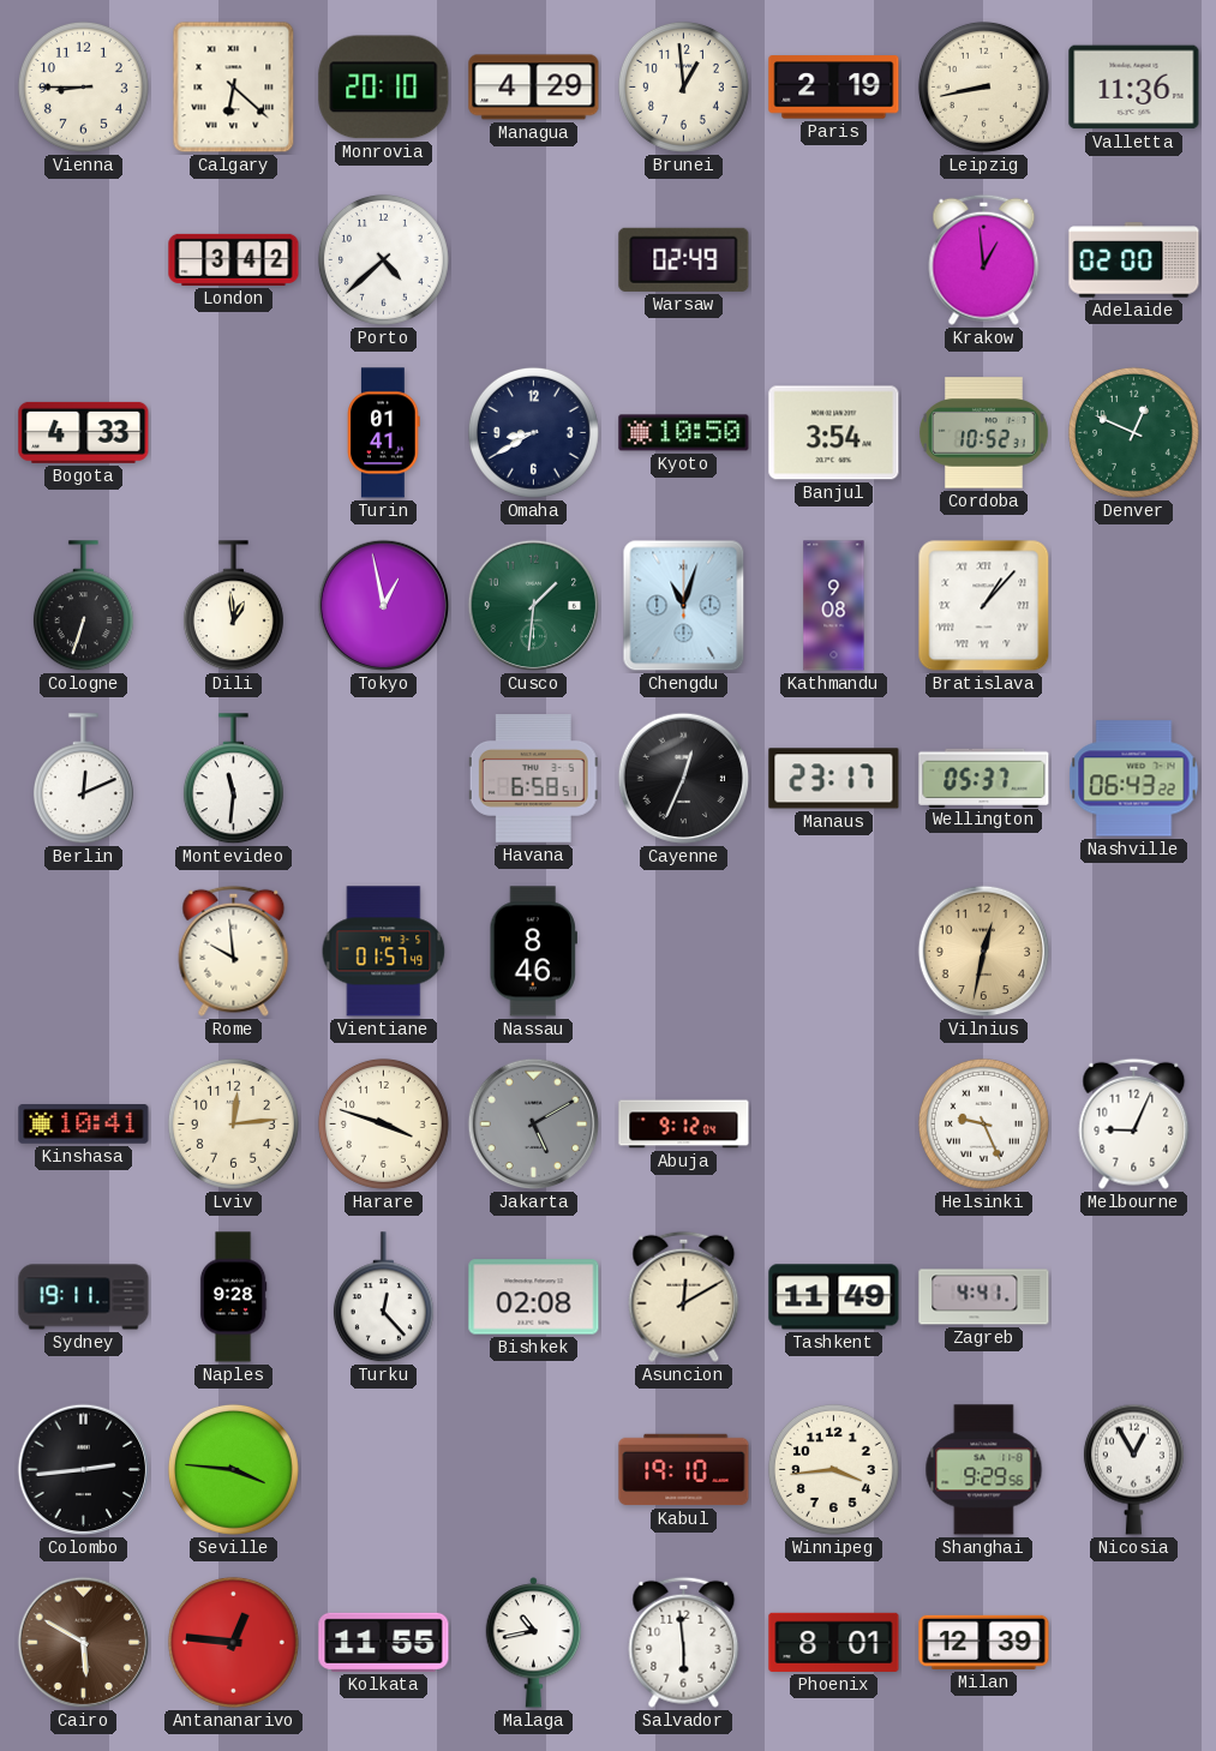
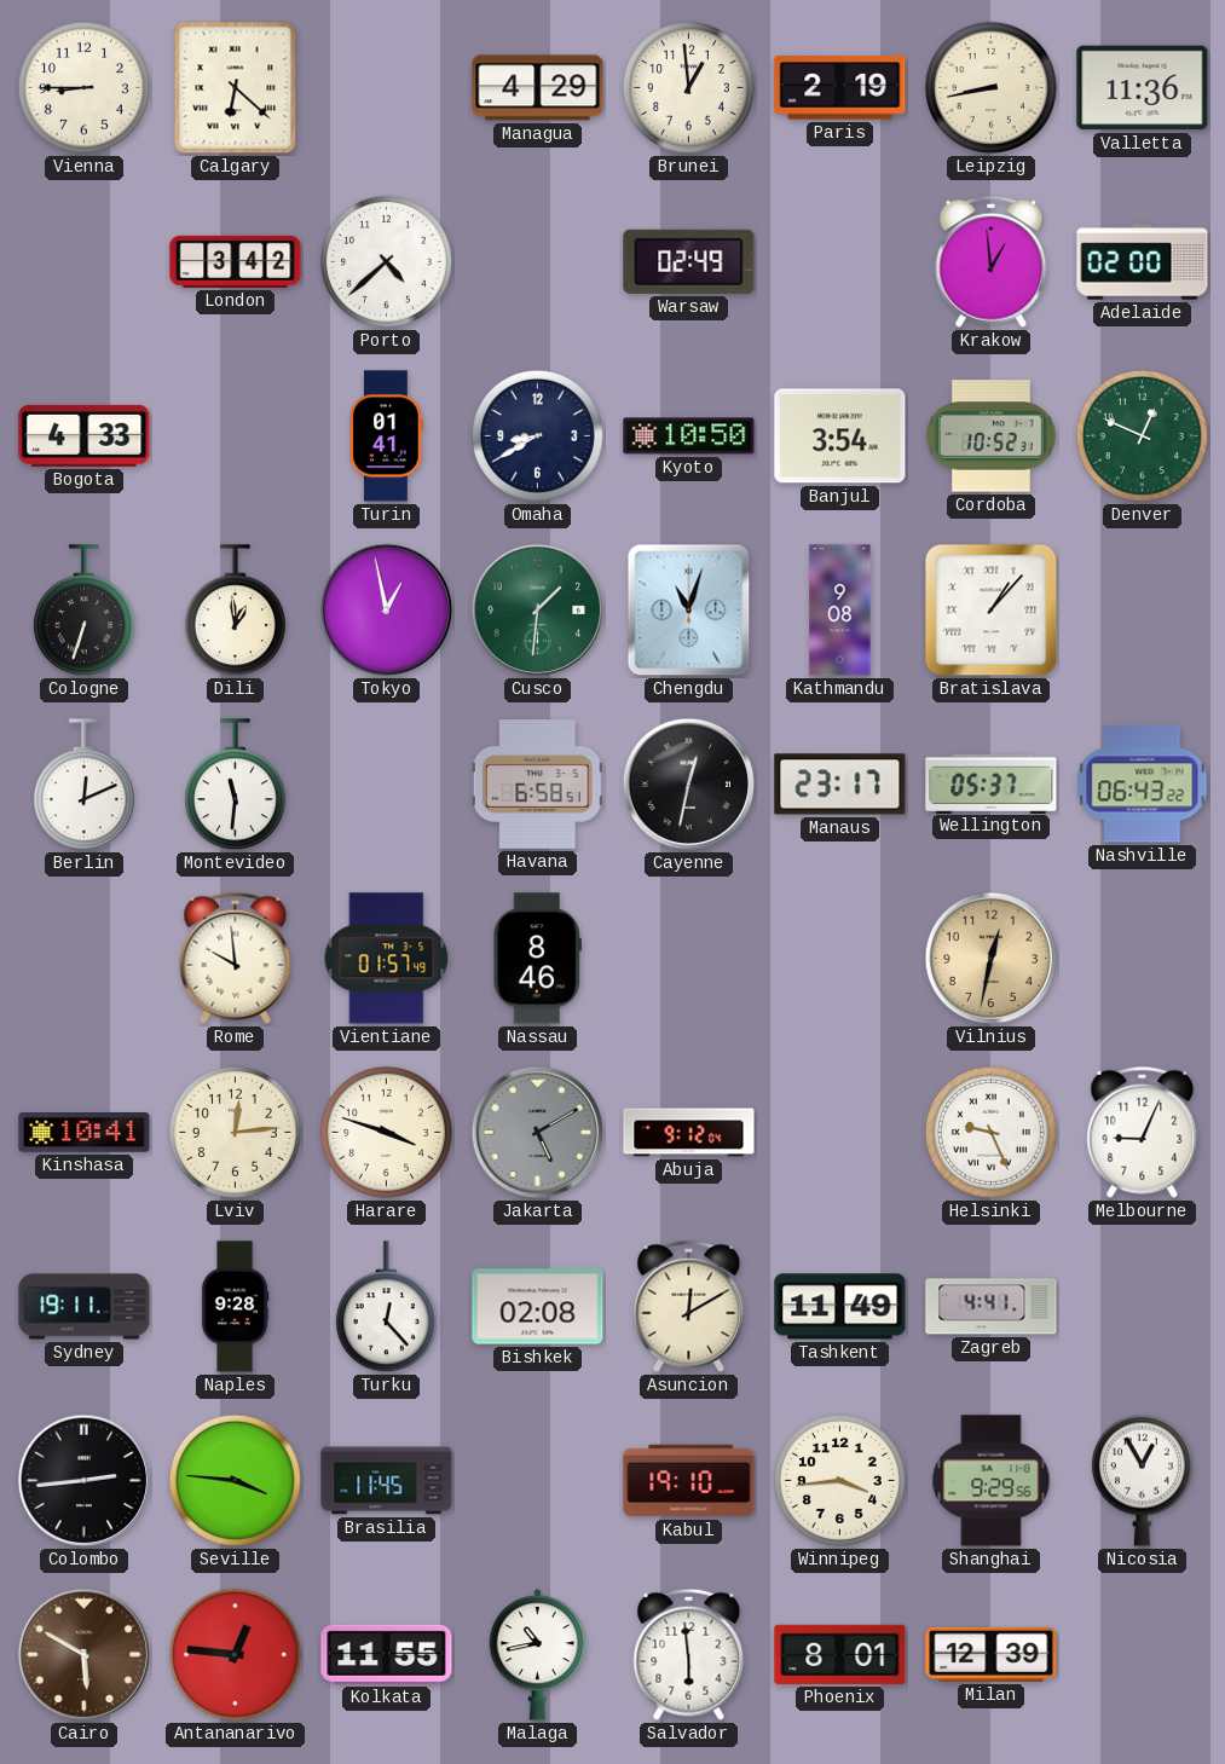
Monrovia: 20:10 -> none (384, 88)
Cayenne: 12:34 -> 12:32 (689, 785)
Brasilia: none -> 11:45 (387, 1481)
